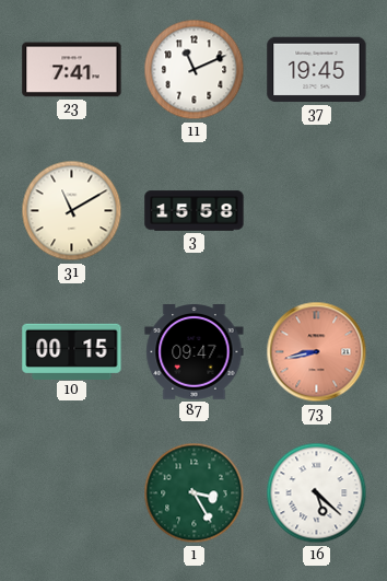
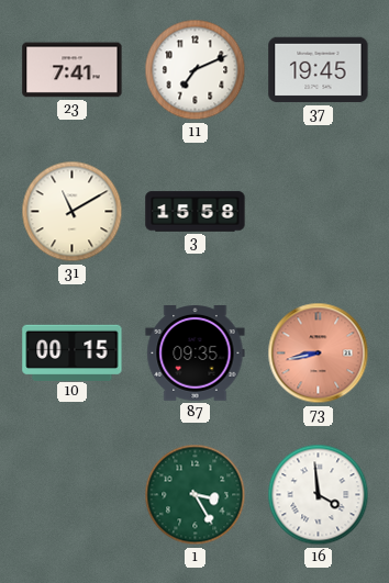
11: 11:11 -> 7:11 (196, 70)
87: 09:47 -> 09:35 (196, 354)
16: 5:22 -> 3:59 (319, 495)
